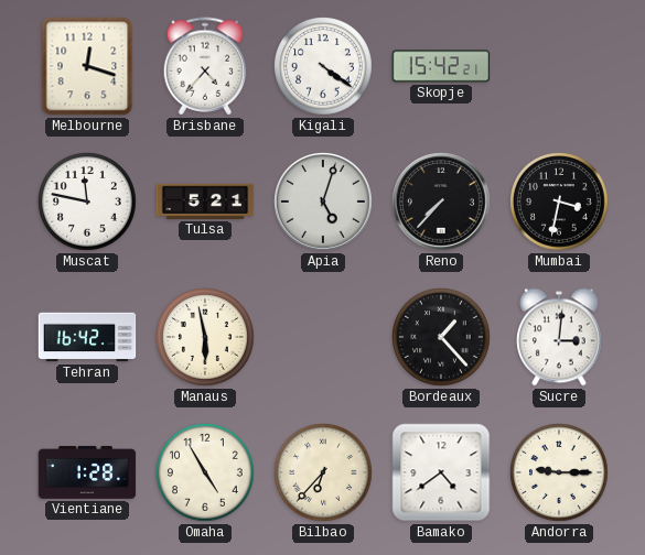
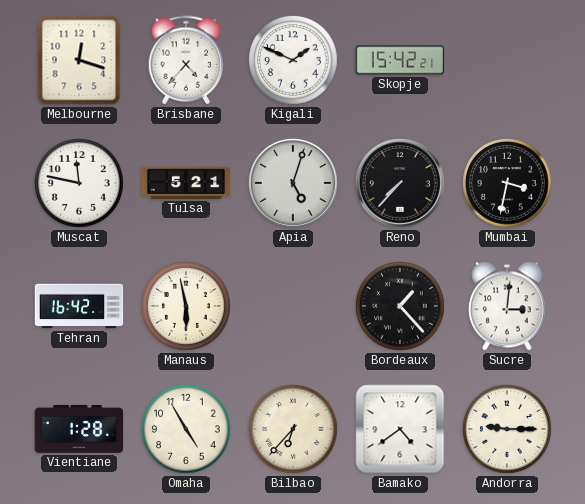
Kigali: 4:21 -> 1:49 (294, 61)
